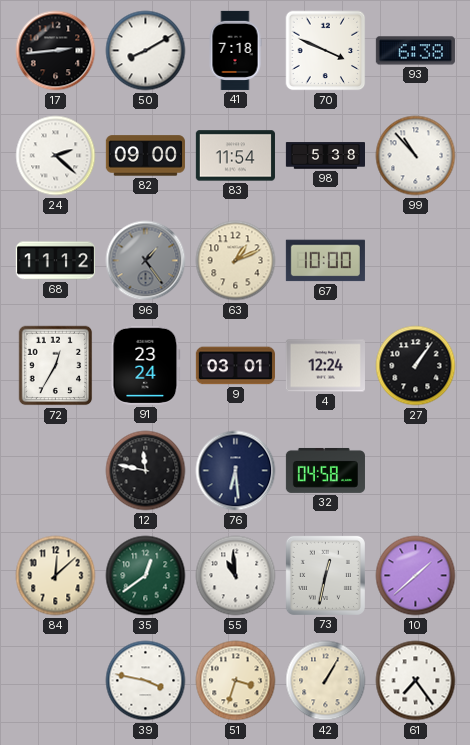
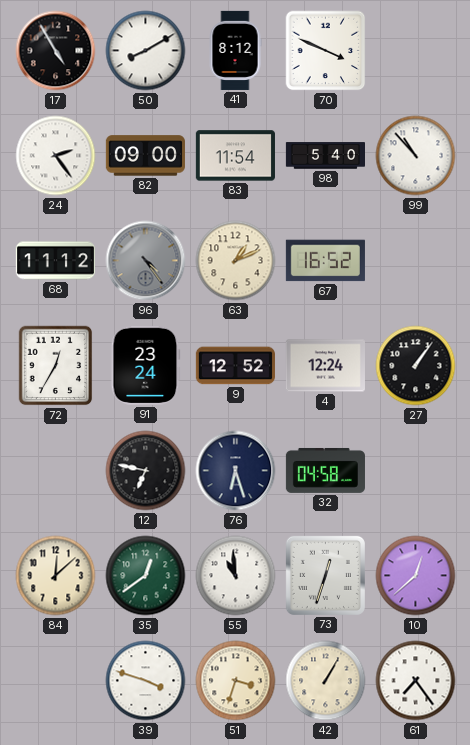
17: 2:44 -> 4:55 (56, 51)
41: 7:18 -> 8:12 (235, 50)
93: 6:38 -> none (415, 51)
24: 2:22 -> 2:24 (56, 156)
98: 5:38 -> 5:40 (325, 156)
96: 1:24 -> 4:24 (146, 261)
67: 10:00 -> 16:52 (325, 261)
9: 03:01 -> 12:52 (235, 366)
12: 11:47 -> 6:47 (146, 471)
76: 6:29 -> 6:27 (236, 471)
73: 12:32 -> 12:33 (325, 575)
10: 1:38 -> 12:38 (416, 576)
39: 3:47 -> 3:48 (146, 681)
